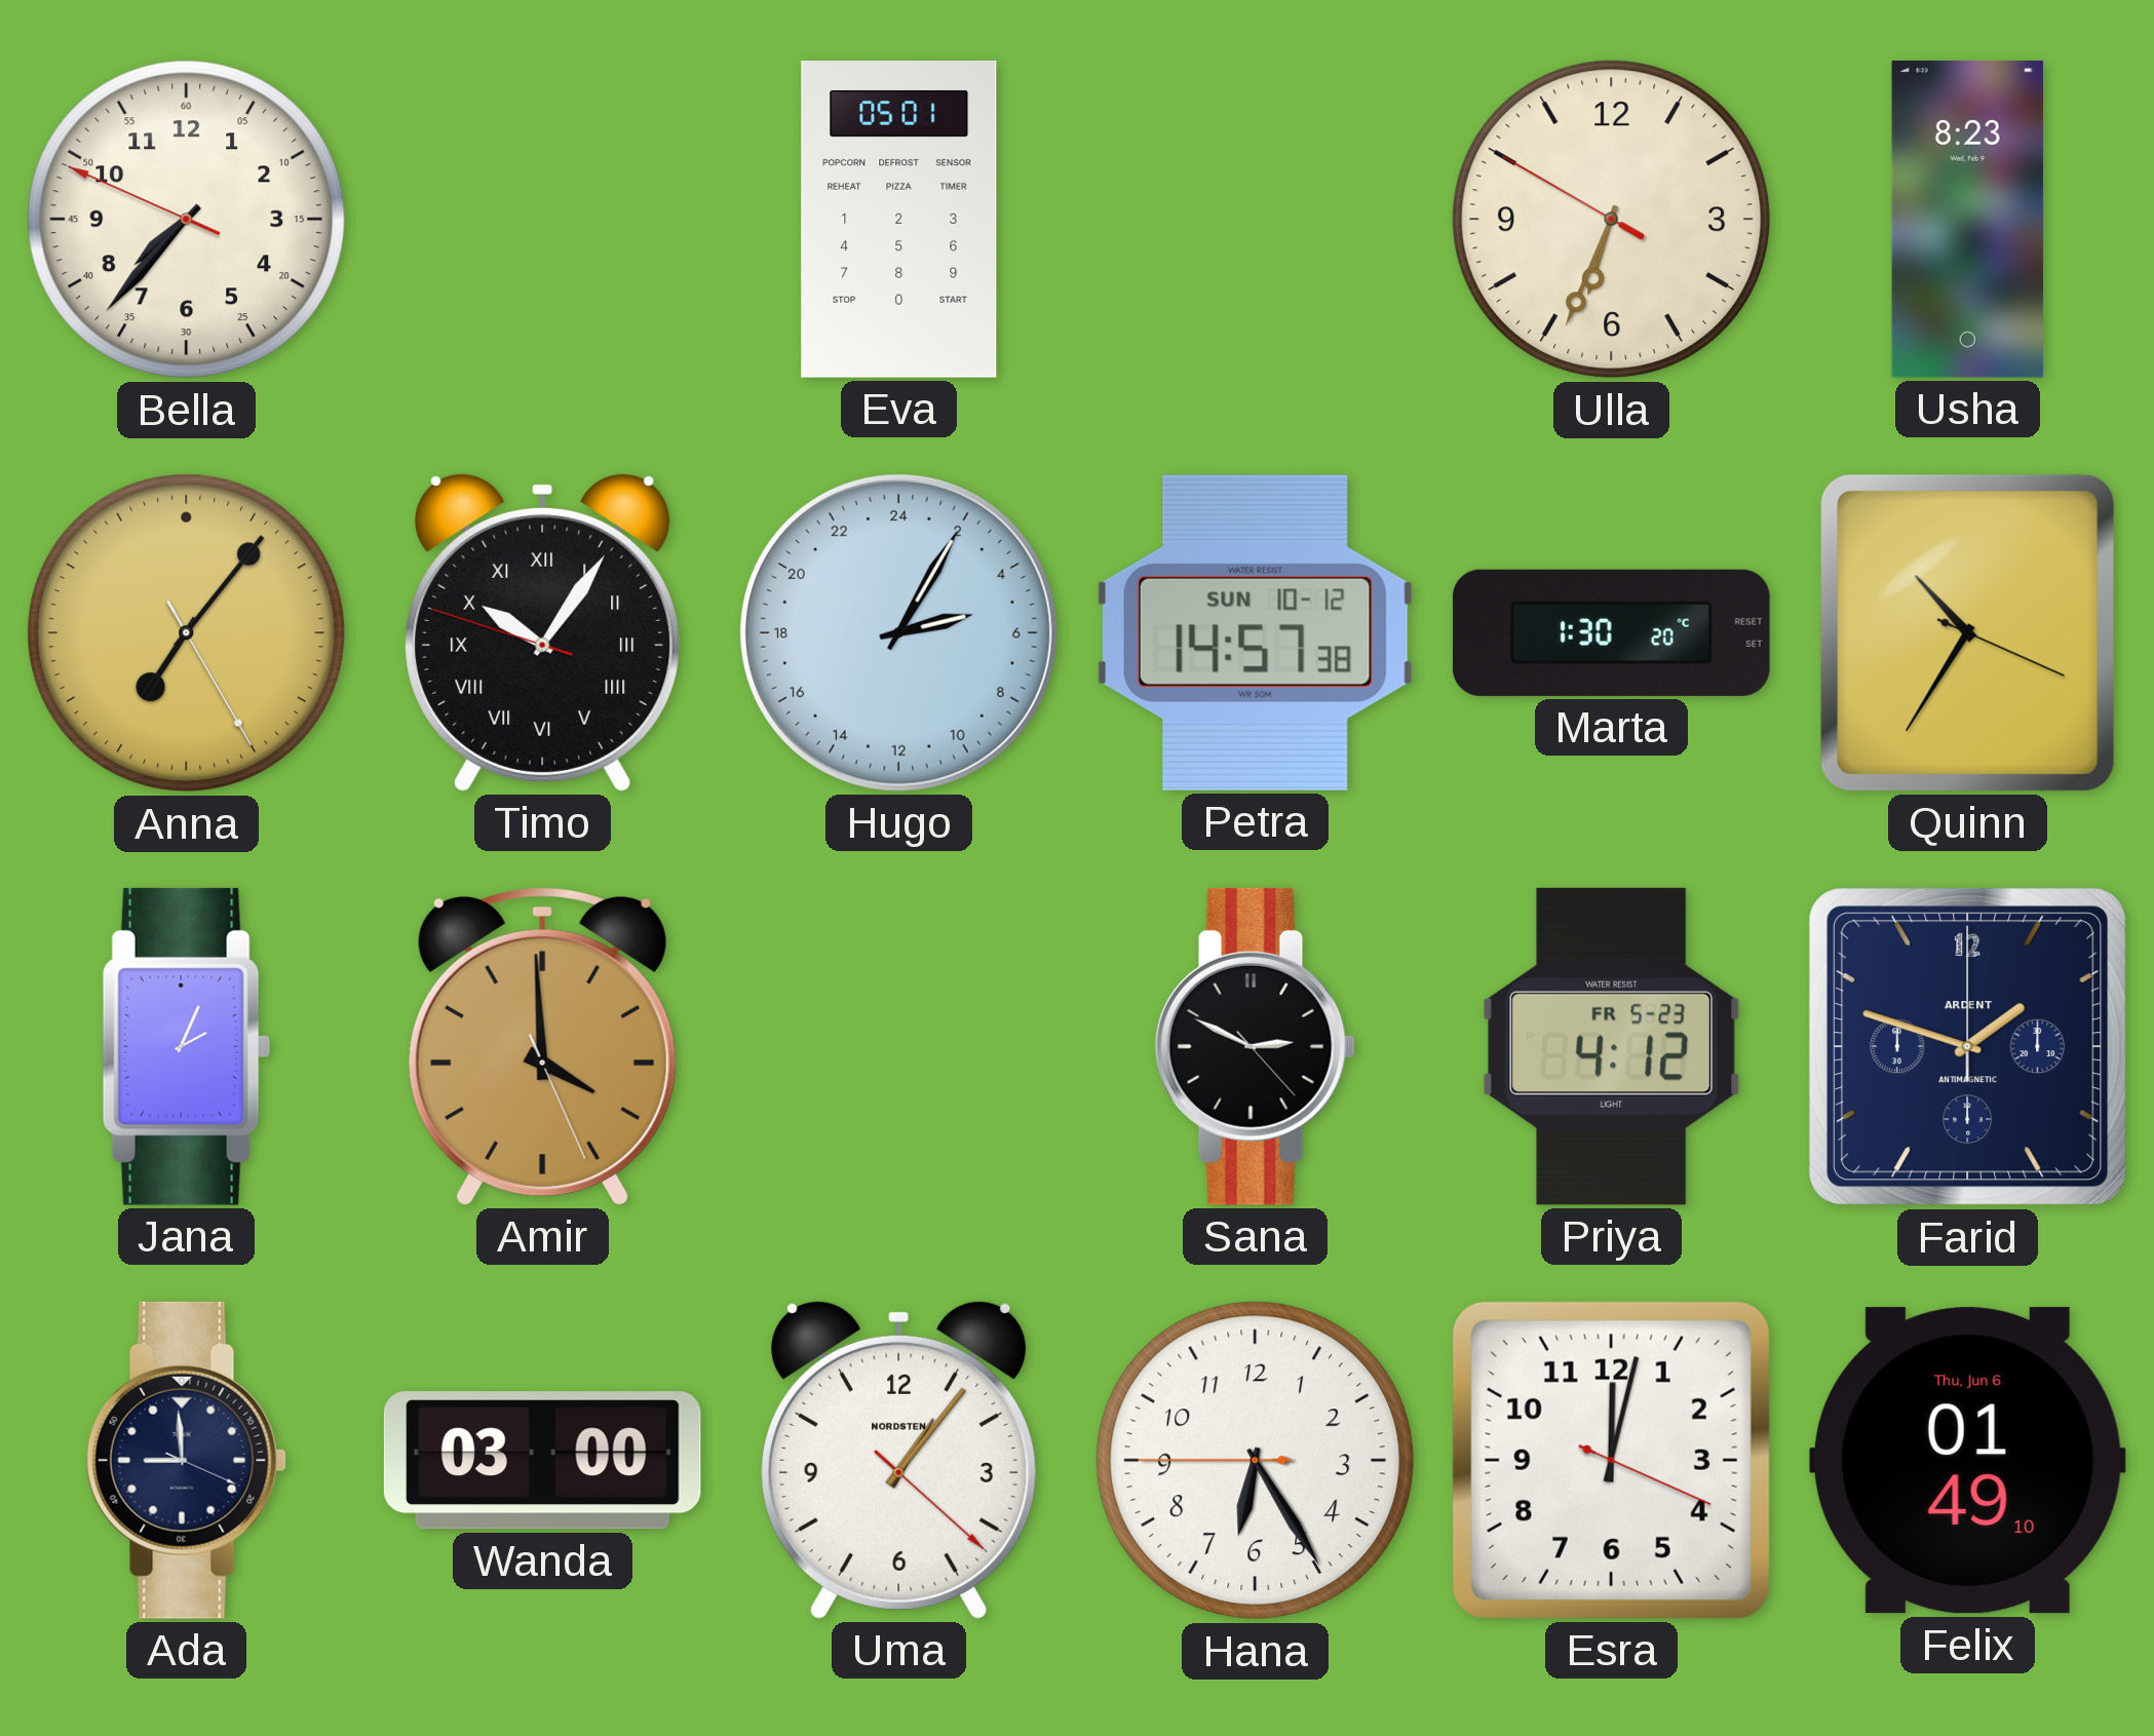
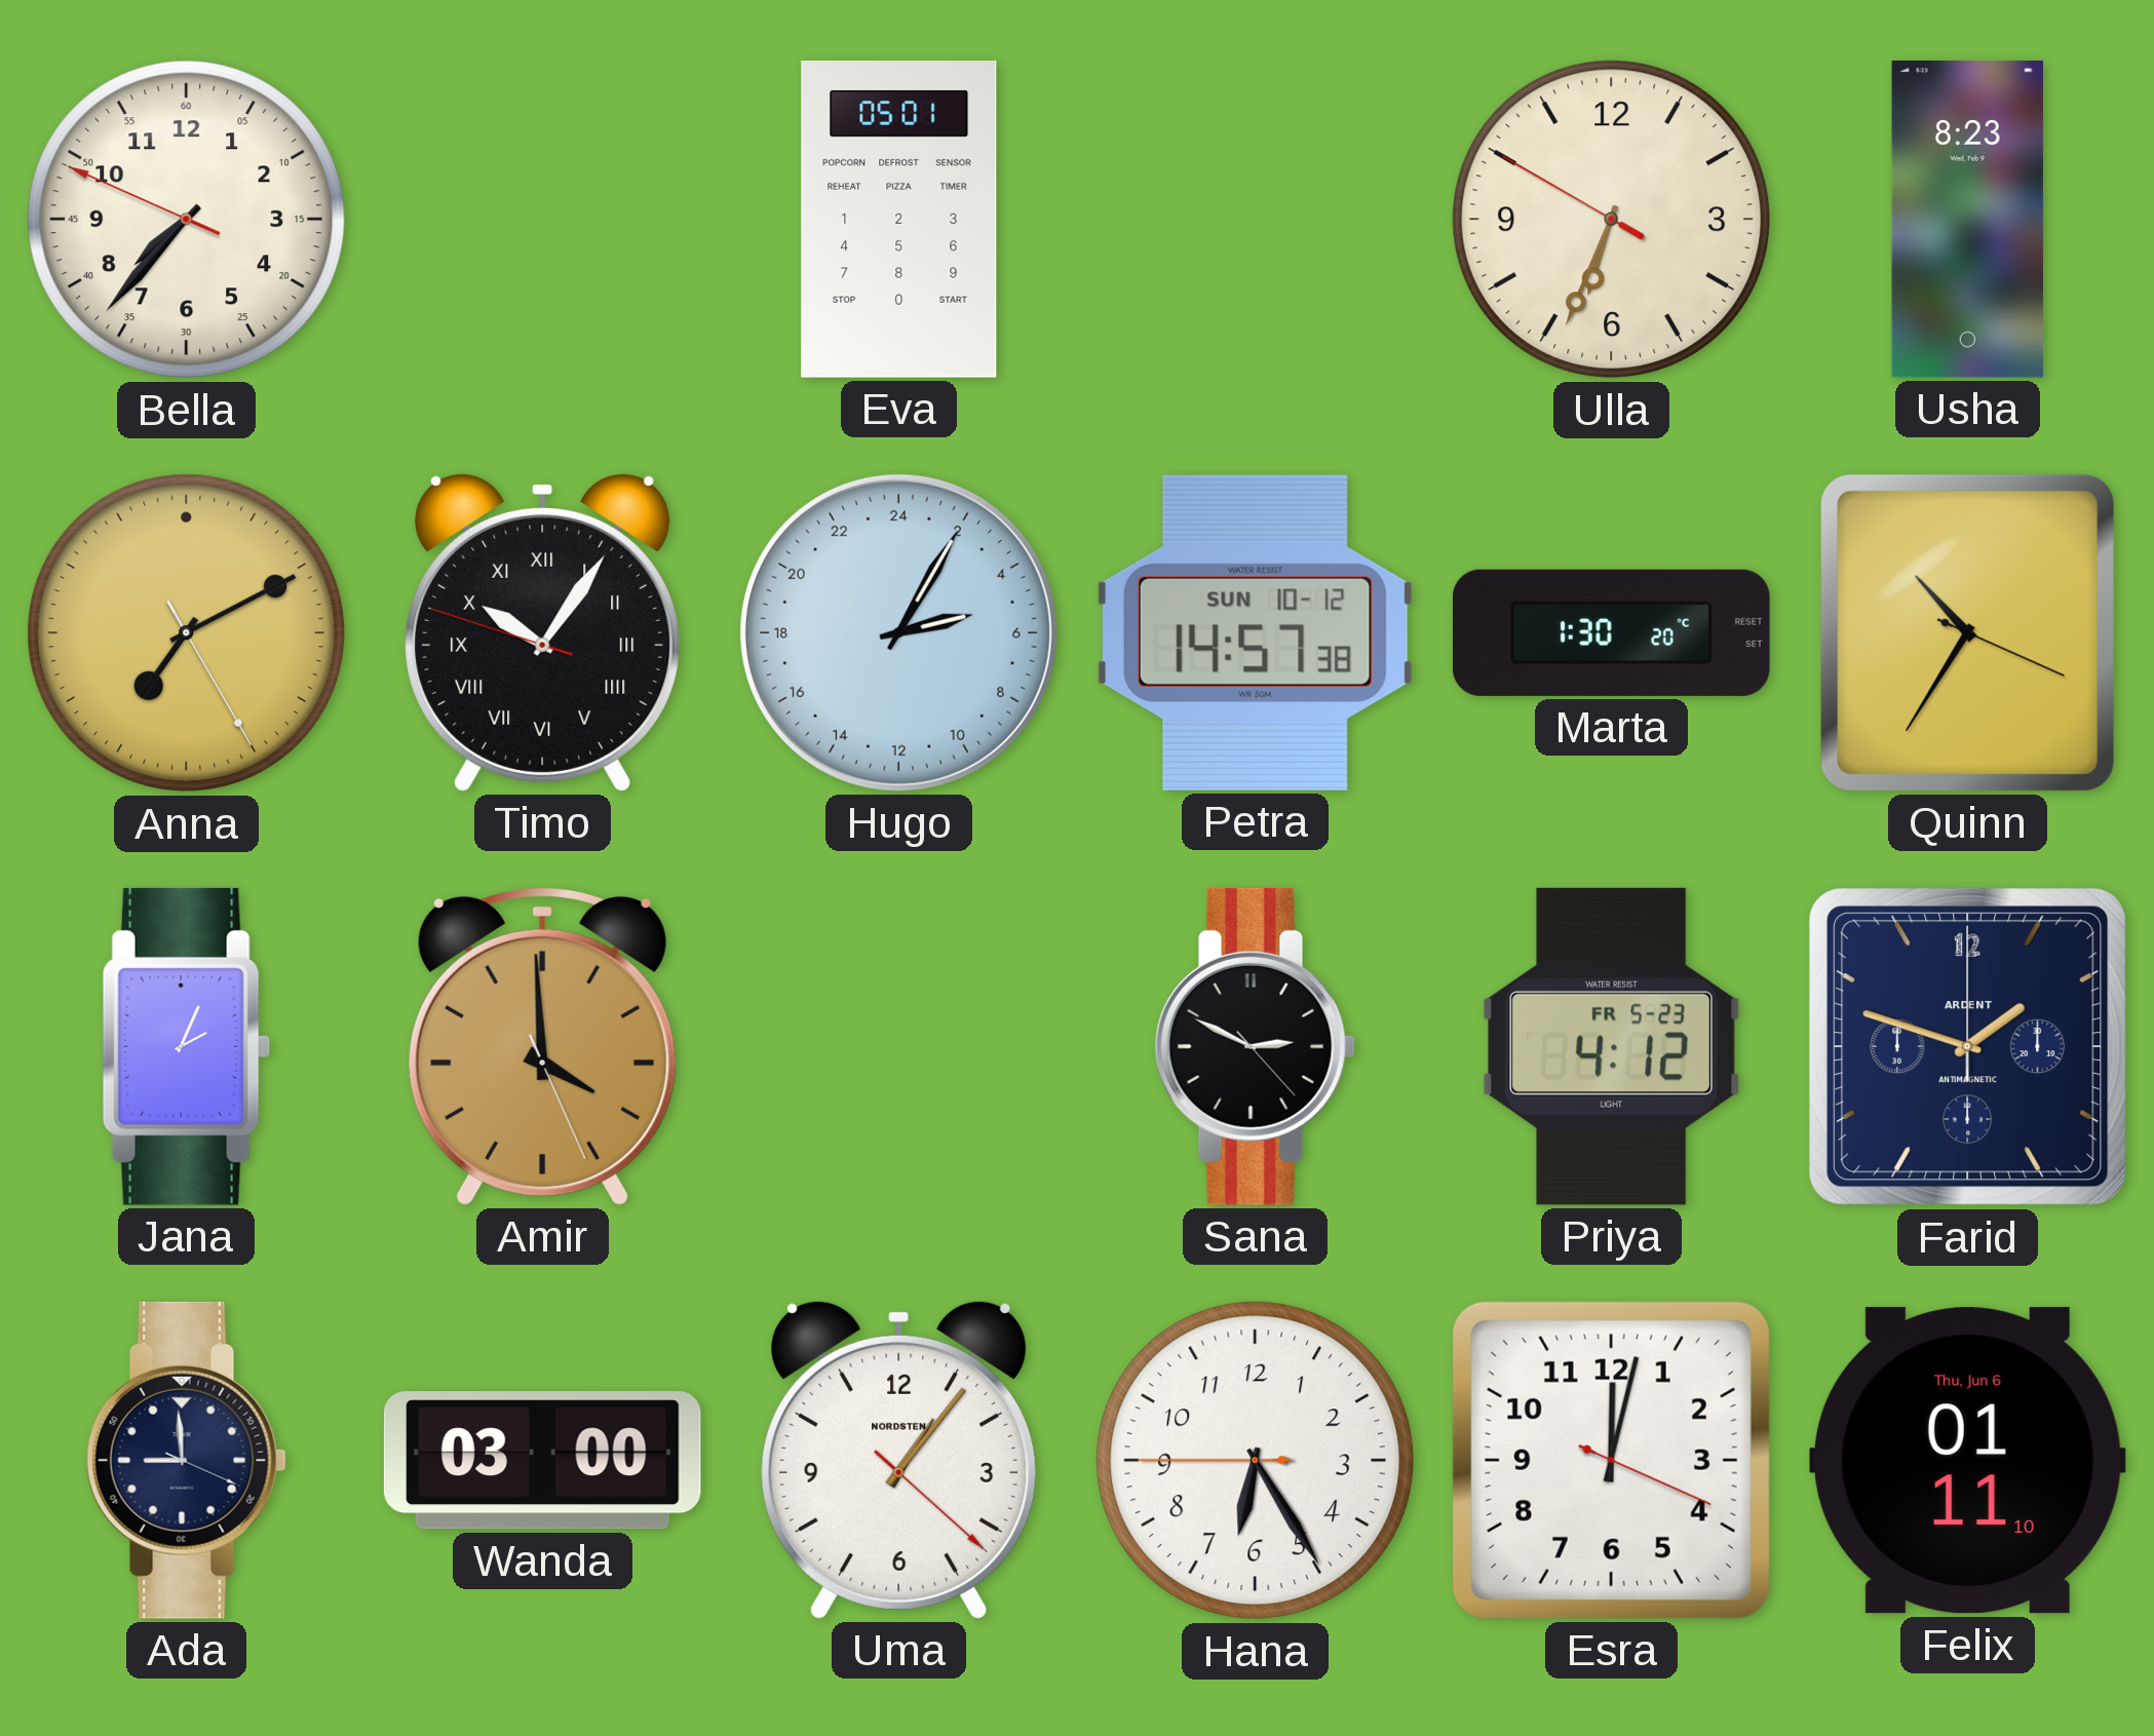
Anna: 7:06 -> 7:10 (187, 633)
Felix: 01:49 -> 01:11 (1967, 1461)
